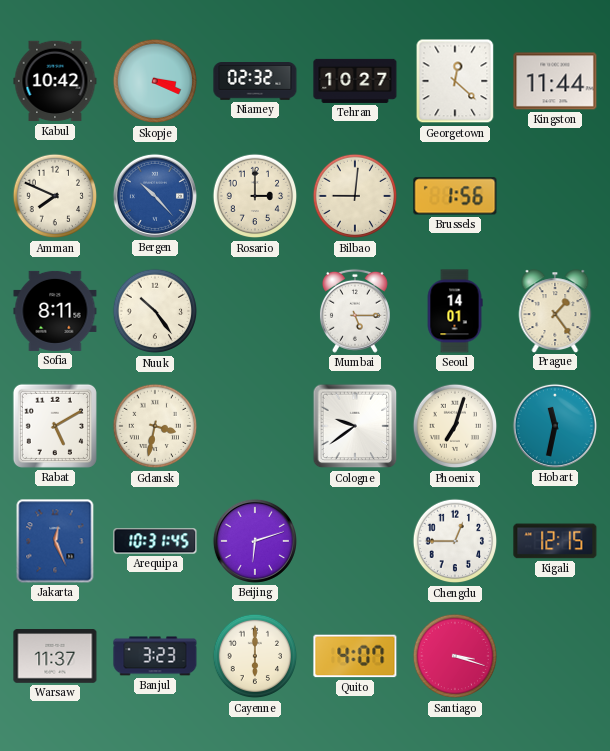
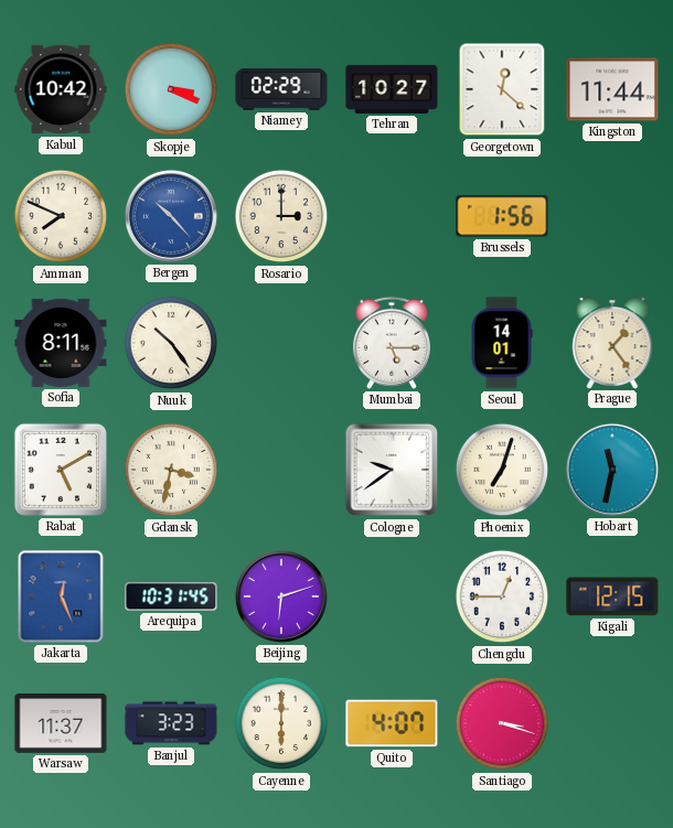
Niamey: 02:32 -> 02:29 (281, 90)
Bilbao: 9:01 -> none (355, 196)
